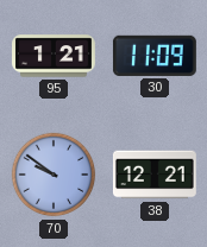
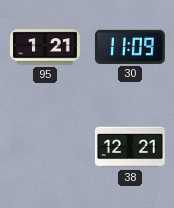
70: 9:51 -> none (54, 175)
